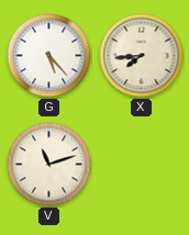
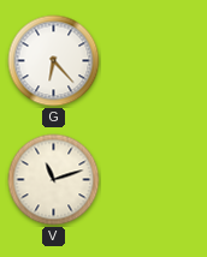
G: 5:23 -> 6:23 (54, 61)
X: 7:44 -> none (142, 56)
